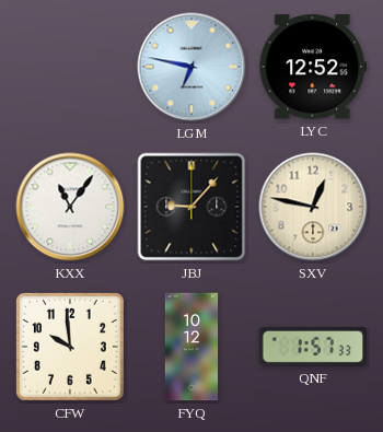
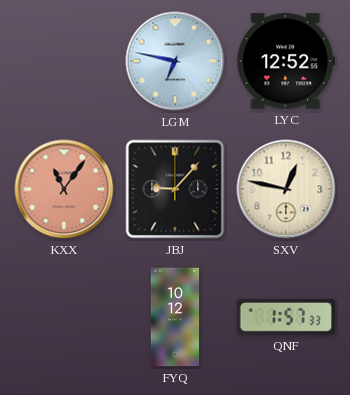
KXX dial: white -> salmon (64, 189)
CFW: 9:59 -> none (70, 347)
